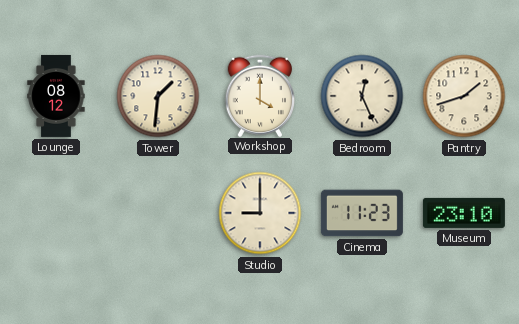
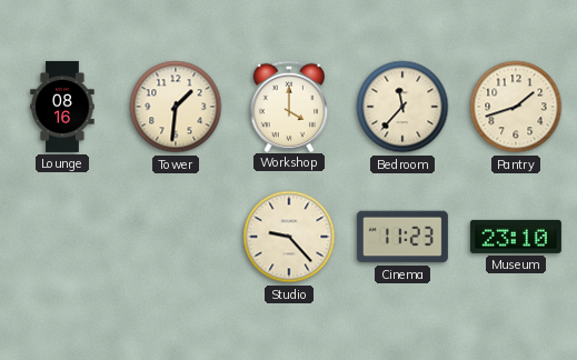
Lounge: 08:12 -> 08:16 (62, 107)
Bedroom: 12:26 -> 11:37 (402, 107)
Studio: 9:00 -> 9:23 (289, 237)
